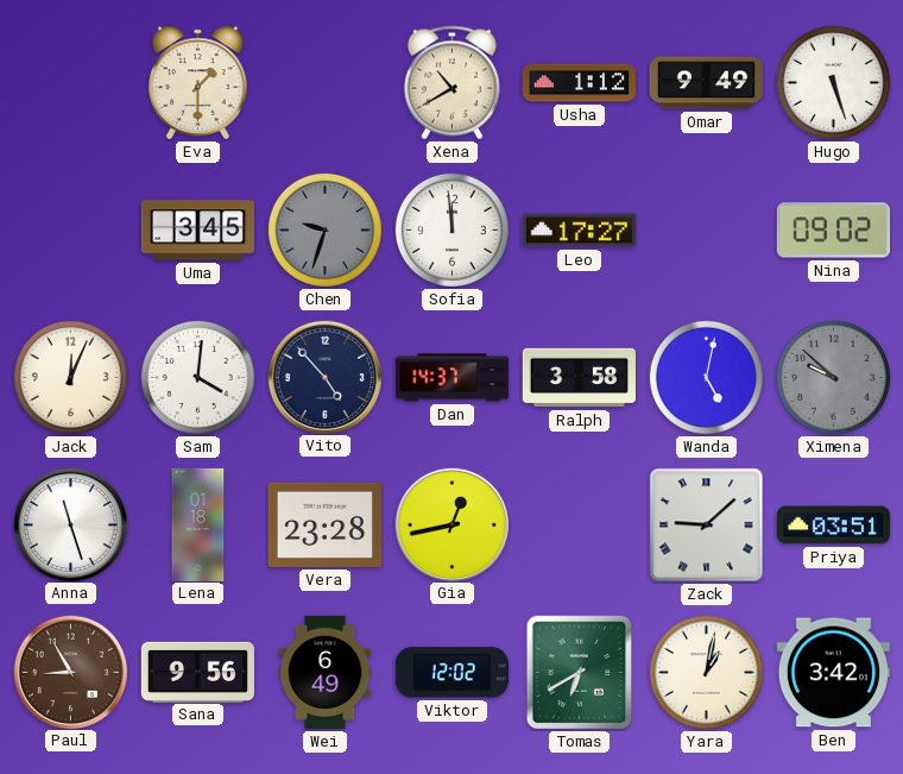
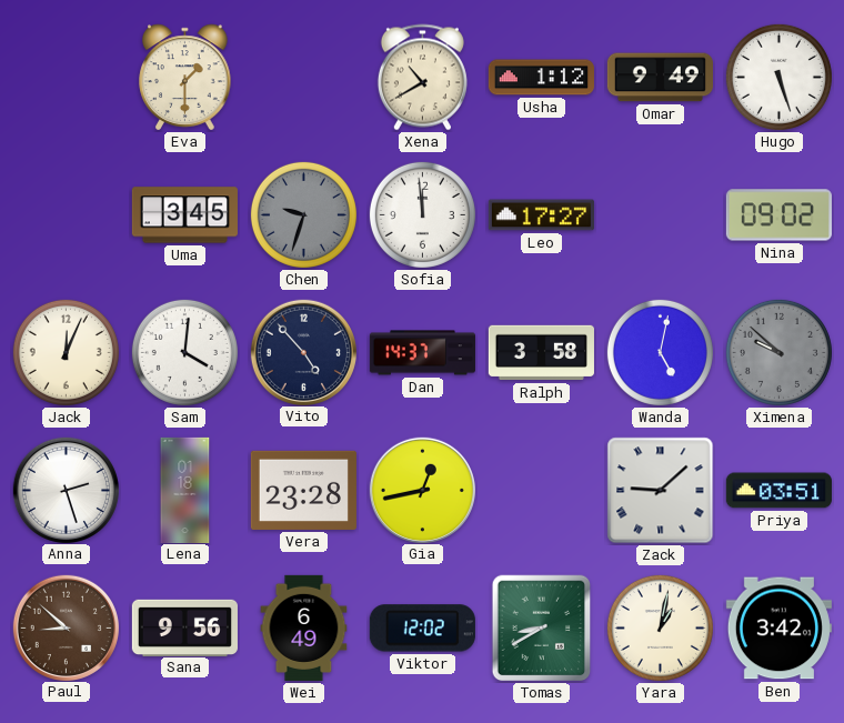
Anna: 11:27 -> 2:27 (66, 490)
Paul: 8:55 -> 8:52 (66, 627)
Tomas: 6:40 -> 8:40 (542, 629)
